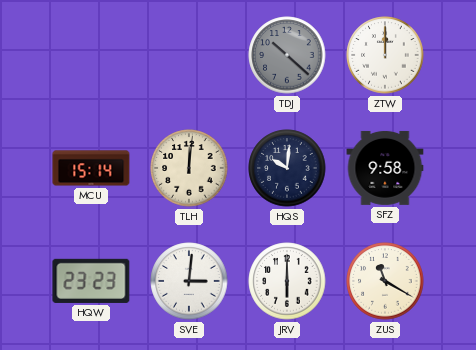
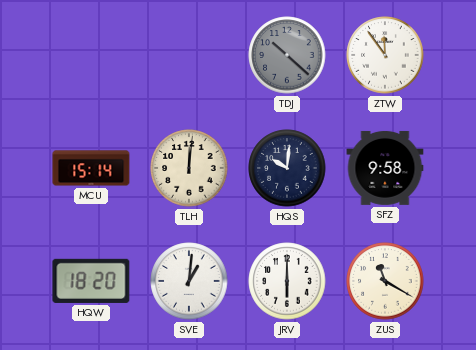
ZTW: 12:00 -> 11:54 (385, 55)
HQW: 23:23 -> 18:20 (91, 281)
SVE: 3:01 -> 1:01 (189, 281)
